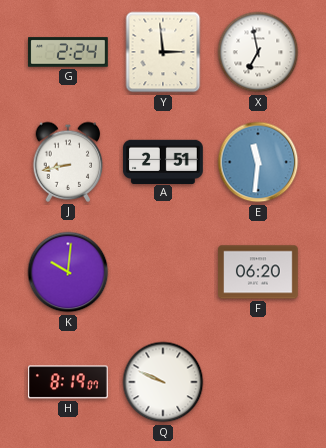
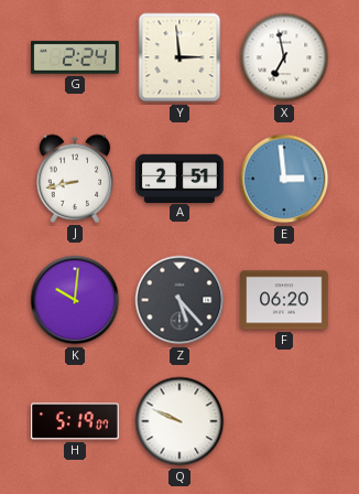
E: 11:31 -> 2:59 (284, 179)
Z: none -> 5:23 (179, 300)
H: 8:19 -> 5:19 (76, 421)
